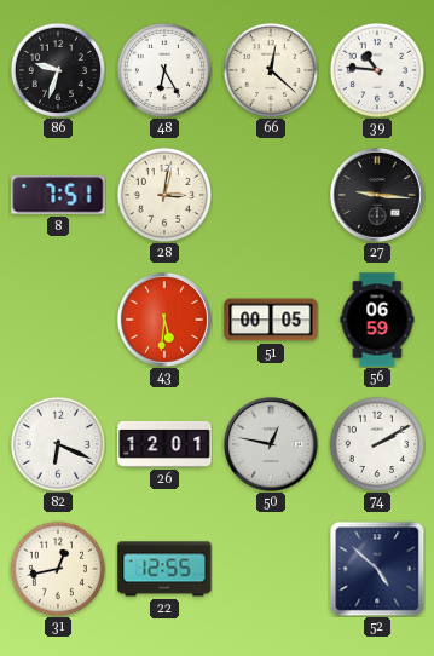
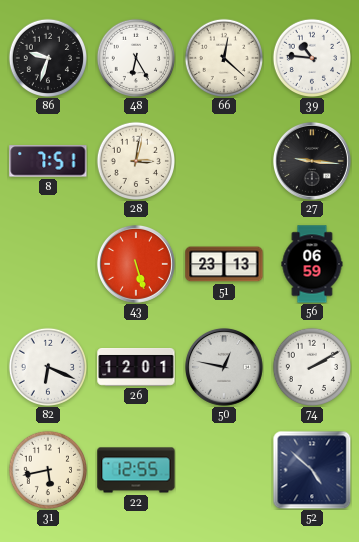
43: 5:31 -> 5:27 (136, 264)
51: 00:05 -> 23:13 (224, 264)
31: 12:43 -> 5:43 (47, 469)
